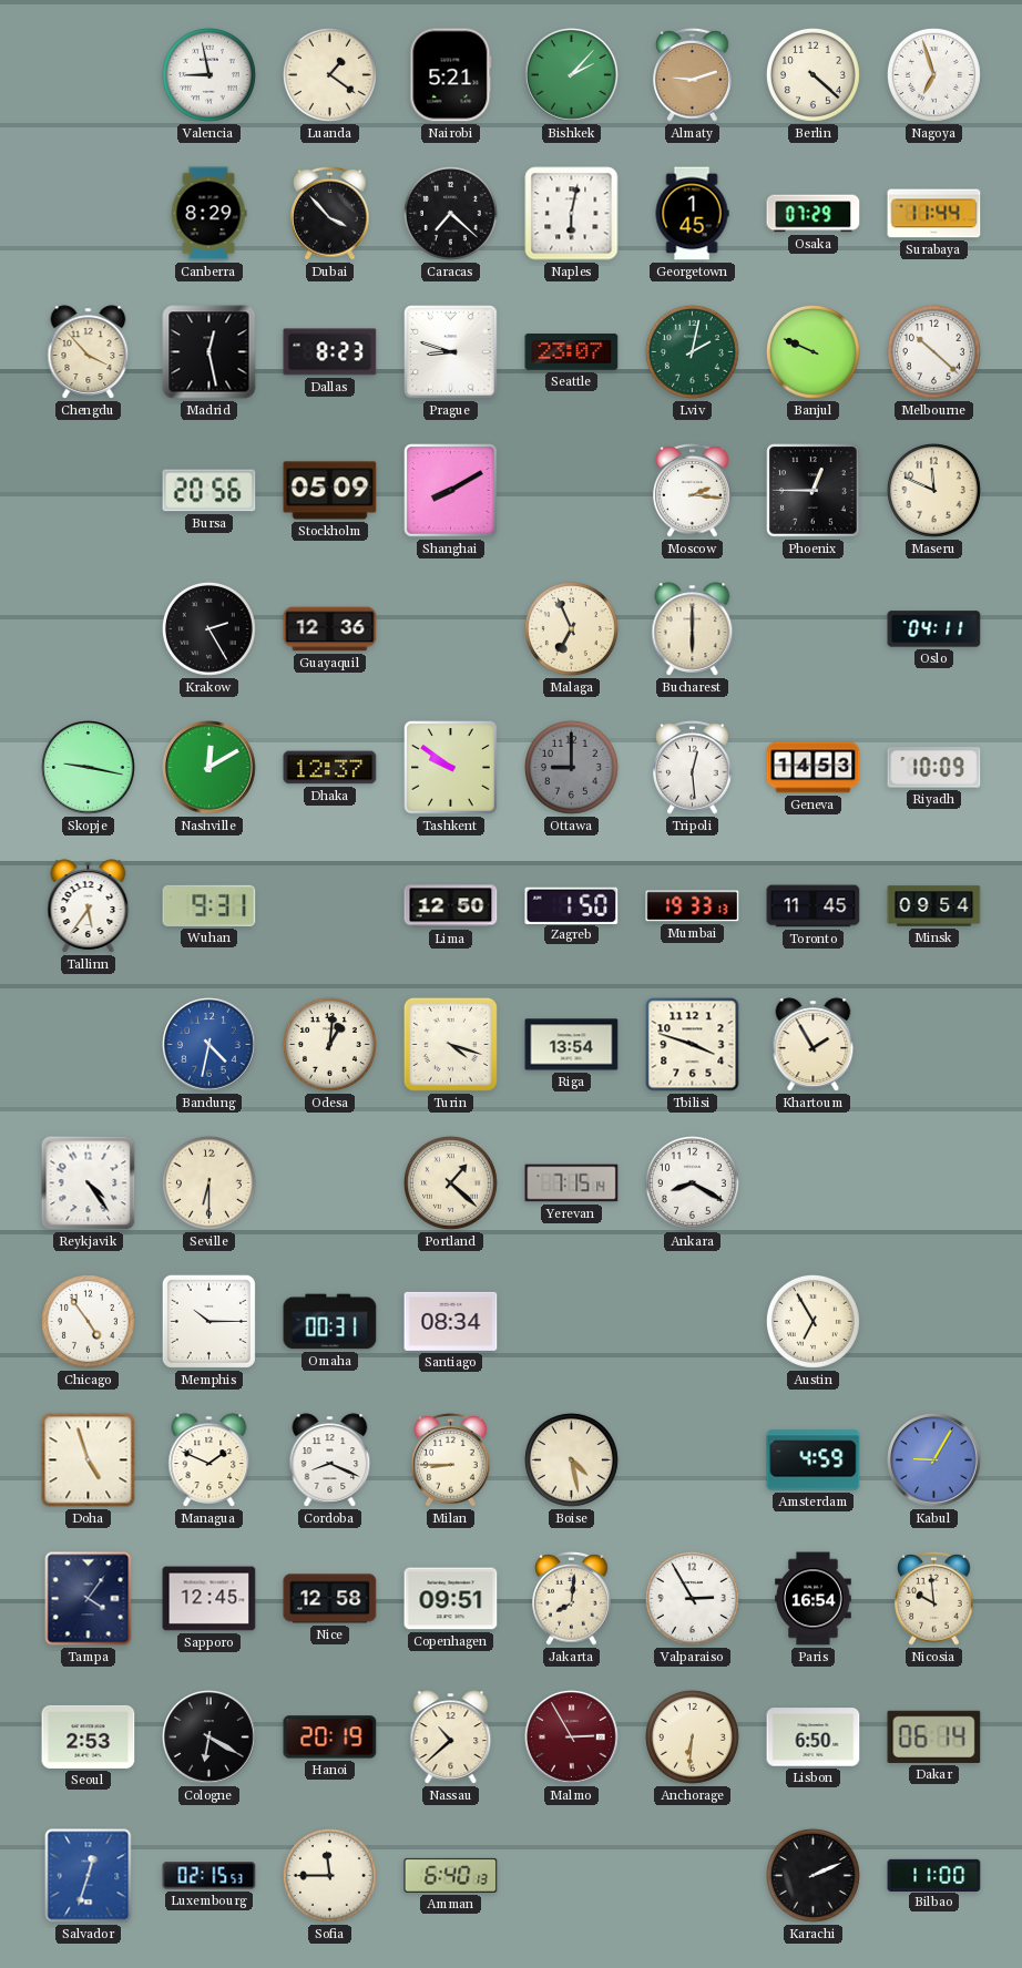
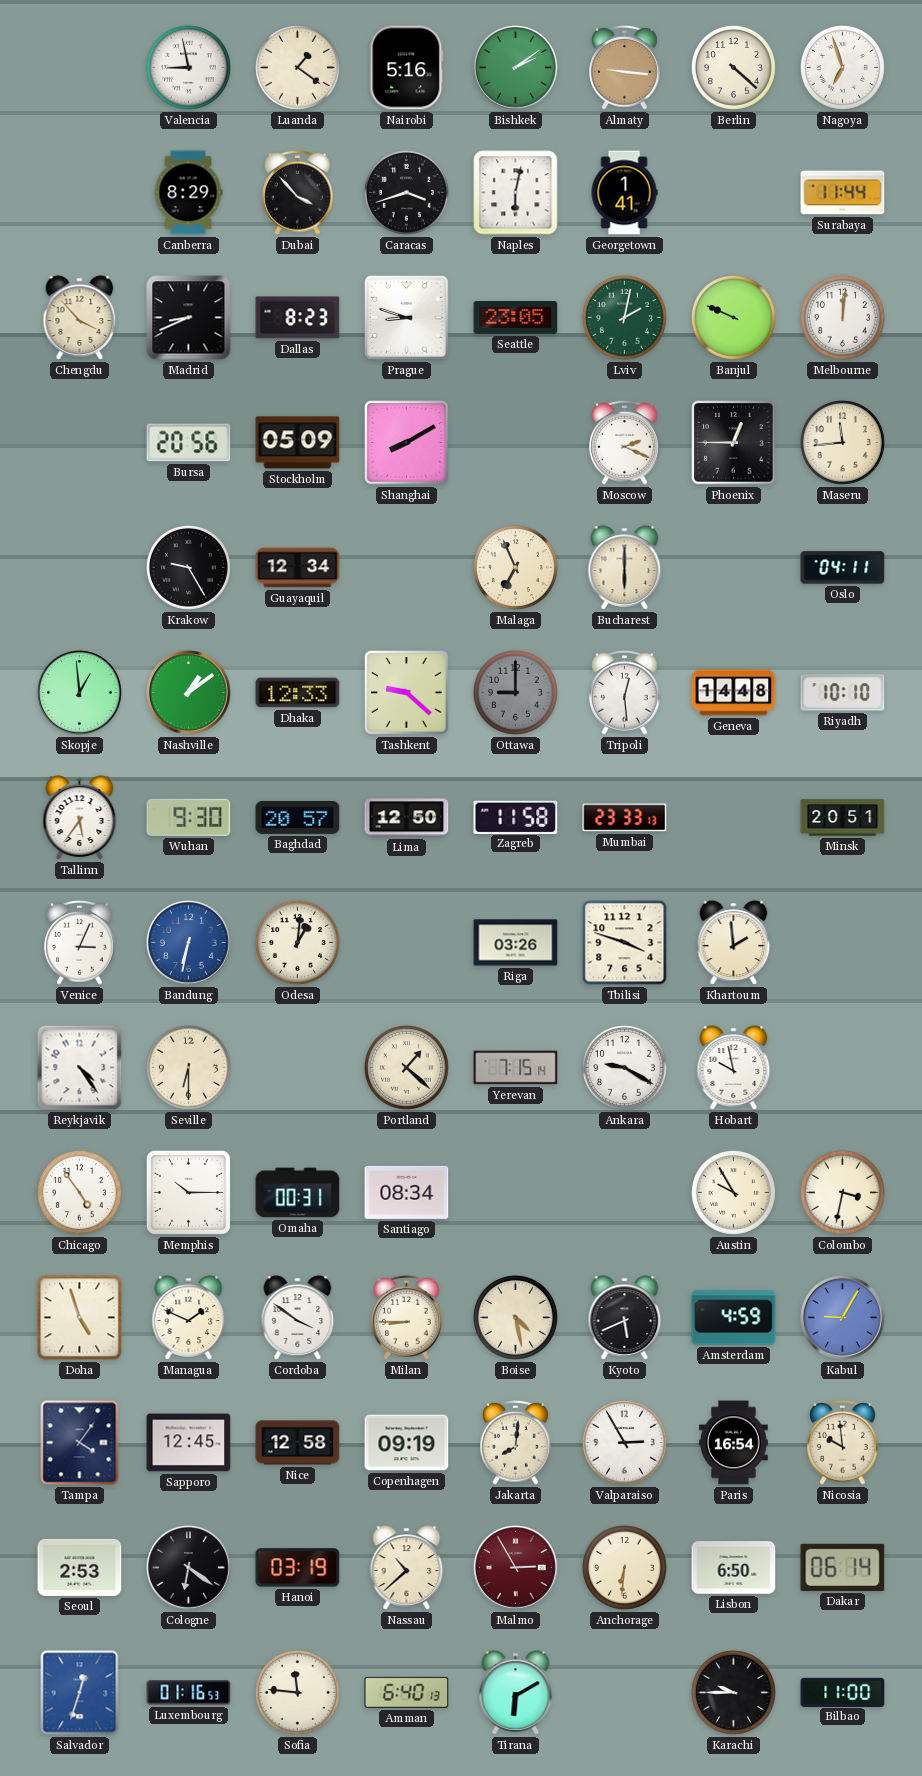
Nairobi: 5:21 -> 5:16 (407, 68)
Bishkek: 2:07 -> 2:09 (516, 68)
Almaty: 9:12 -> 9:16 (625, 67)
Caracas: 7:22 -> 3:42 (406, 192)
Georgetown: 1:45 -> 1:41 (624, 193)
Osaka: 07:29 -> none (814, 214)
Madrid: 12:28 -> 8:41 (189, 318)
Seattle: 23:07 -> 23:05 (516, 318)
Melbourne: 10:22 -> 12:01 (842, 317)
Moscow: 2:16 -> 2:19 (625, 442)
Maseru: 11:49 -> 11:44 (842, 442)
Krakow: 2:25 -> 9:25 (188, 567)
Guayaquil: 12:36 -> 12:34 (298, 568)
Skopje: 9:17 -> 12:59 (80, 693)
Nashville: 12:10 -> 1:09 (189, 693)
Dhaka: 12:37 -> 12:33 (298, 693)
Tashkent: 9:51 -> 9:22 (407, 693)
Geneva: 14:53 -> 14:48 (734, 693)
Riyadh: 10:09 -> 10:10 (843, 693)
Wuhan: 9:31 -> 9:30 (189, 817)
Baghdad: none -> 20:57 (298, 817)
Zagreb: 1:50 -> 11:58 (516, 817)
Mumbai: 19:33 -> 23:33 (625, 818)
Toronto: 11:45 -> none (814, 906)
Minsk: 09:54 -> 20:51 (843, 818)
Venice: none -> 3:04 (80, 942)
Bandung: 4:32 -> 6:32 (189, 943)
Turin: 4:18 -> none (450, 1044)
Riga: 13:54 -> 03:26 (516, 943)
Khartoum: 1:55 -> 1:59 (734, 943)
Ankara: 8:20 -> 9:20 (624, 1067)
Hobart: none -> 9:58 (734, 1068)
Austin: 6:55 -> 9:55 (733, 1192)
Colombo: none -> 3:32 (842, 1192)
Cordoba: 8:19 -> 3:51 (298, 1318)
Kyoto: none -> 5:41 (625, 1318)
Copenhagen: 09:51 -> 09:19 (407, 1443)
Cologne: 6:20 -> 6:21 (189, 1568)
Hanoi: 20:19 -> 03:19 (298, 1568)
Luxembourg: 02:15 -> 01:16 (189, 1693)
Sofia: 11:45 -> 11:46 (297, 1692)
Tirana: none -> 6:10 (516, 1693)
Karachi: 2:11 -> 9:45 (733, 1692)
